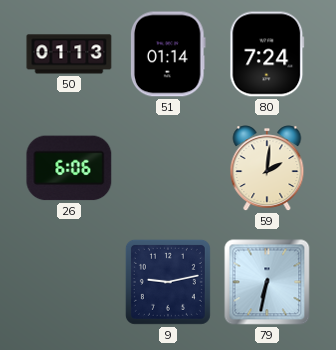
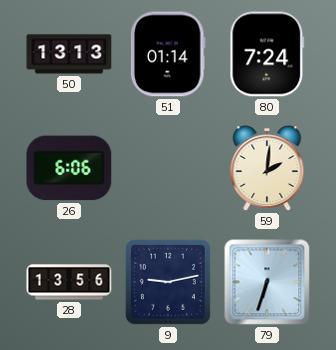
50: 01:13 -> 13:13 (69, 54)
28: none -> 13:56 (69, 282)
79: 6:32 -> 6:33 (267, 282)
